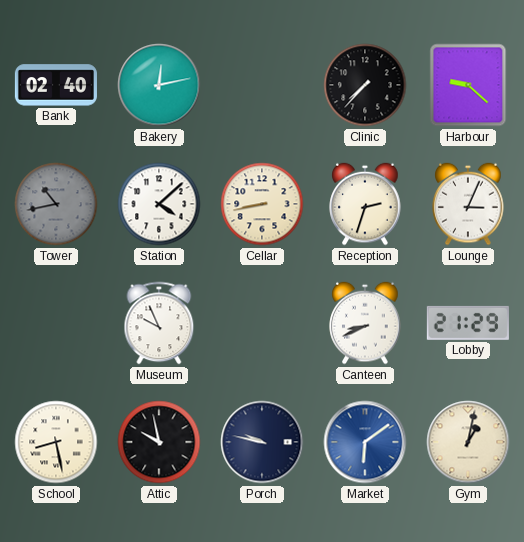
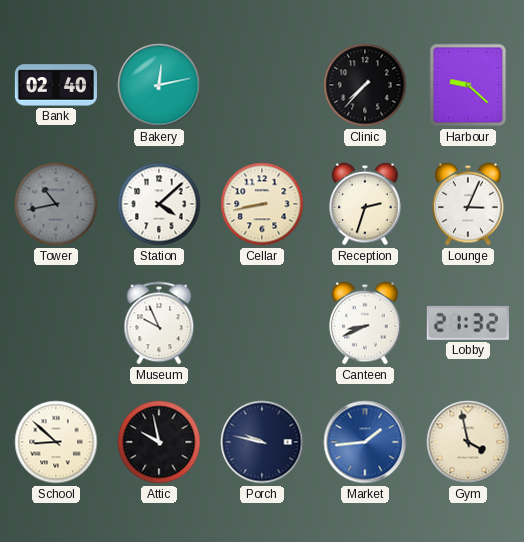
Lobby: 21:29 -> 21:32 (468, 323)
School: 8:28 -> 8:52 (56, 442)
Market: 6:09 -> 1:44 (365, 442)
Gym: 1:02 -> 3:58 (468, 442)
